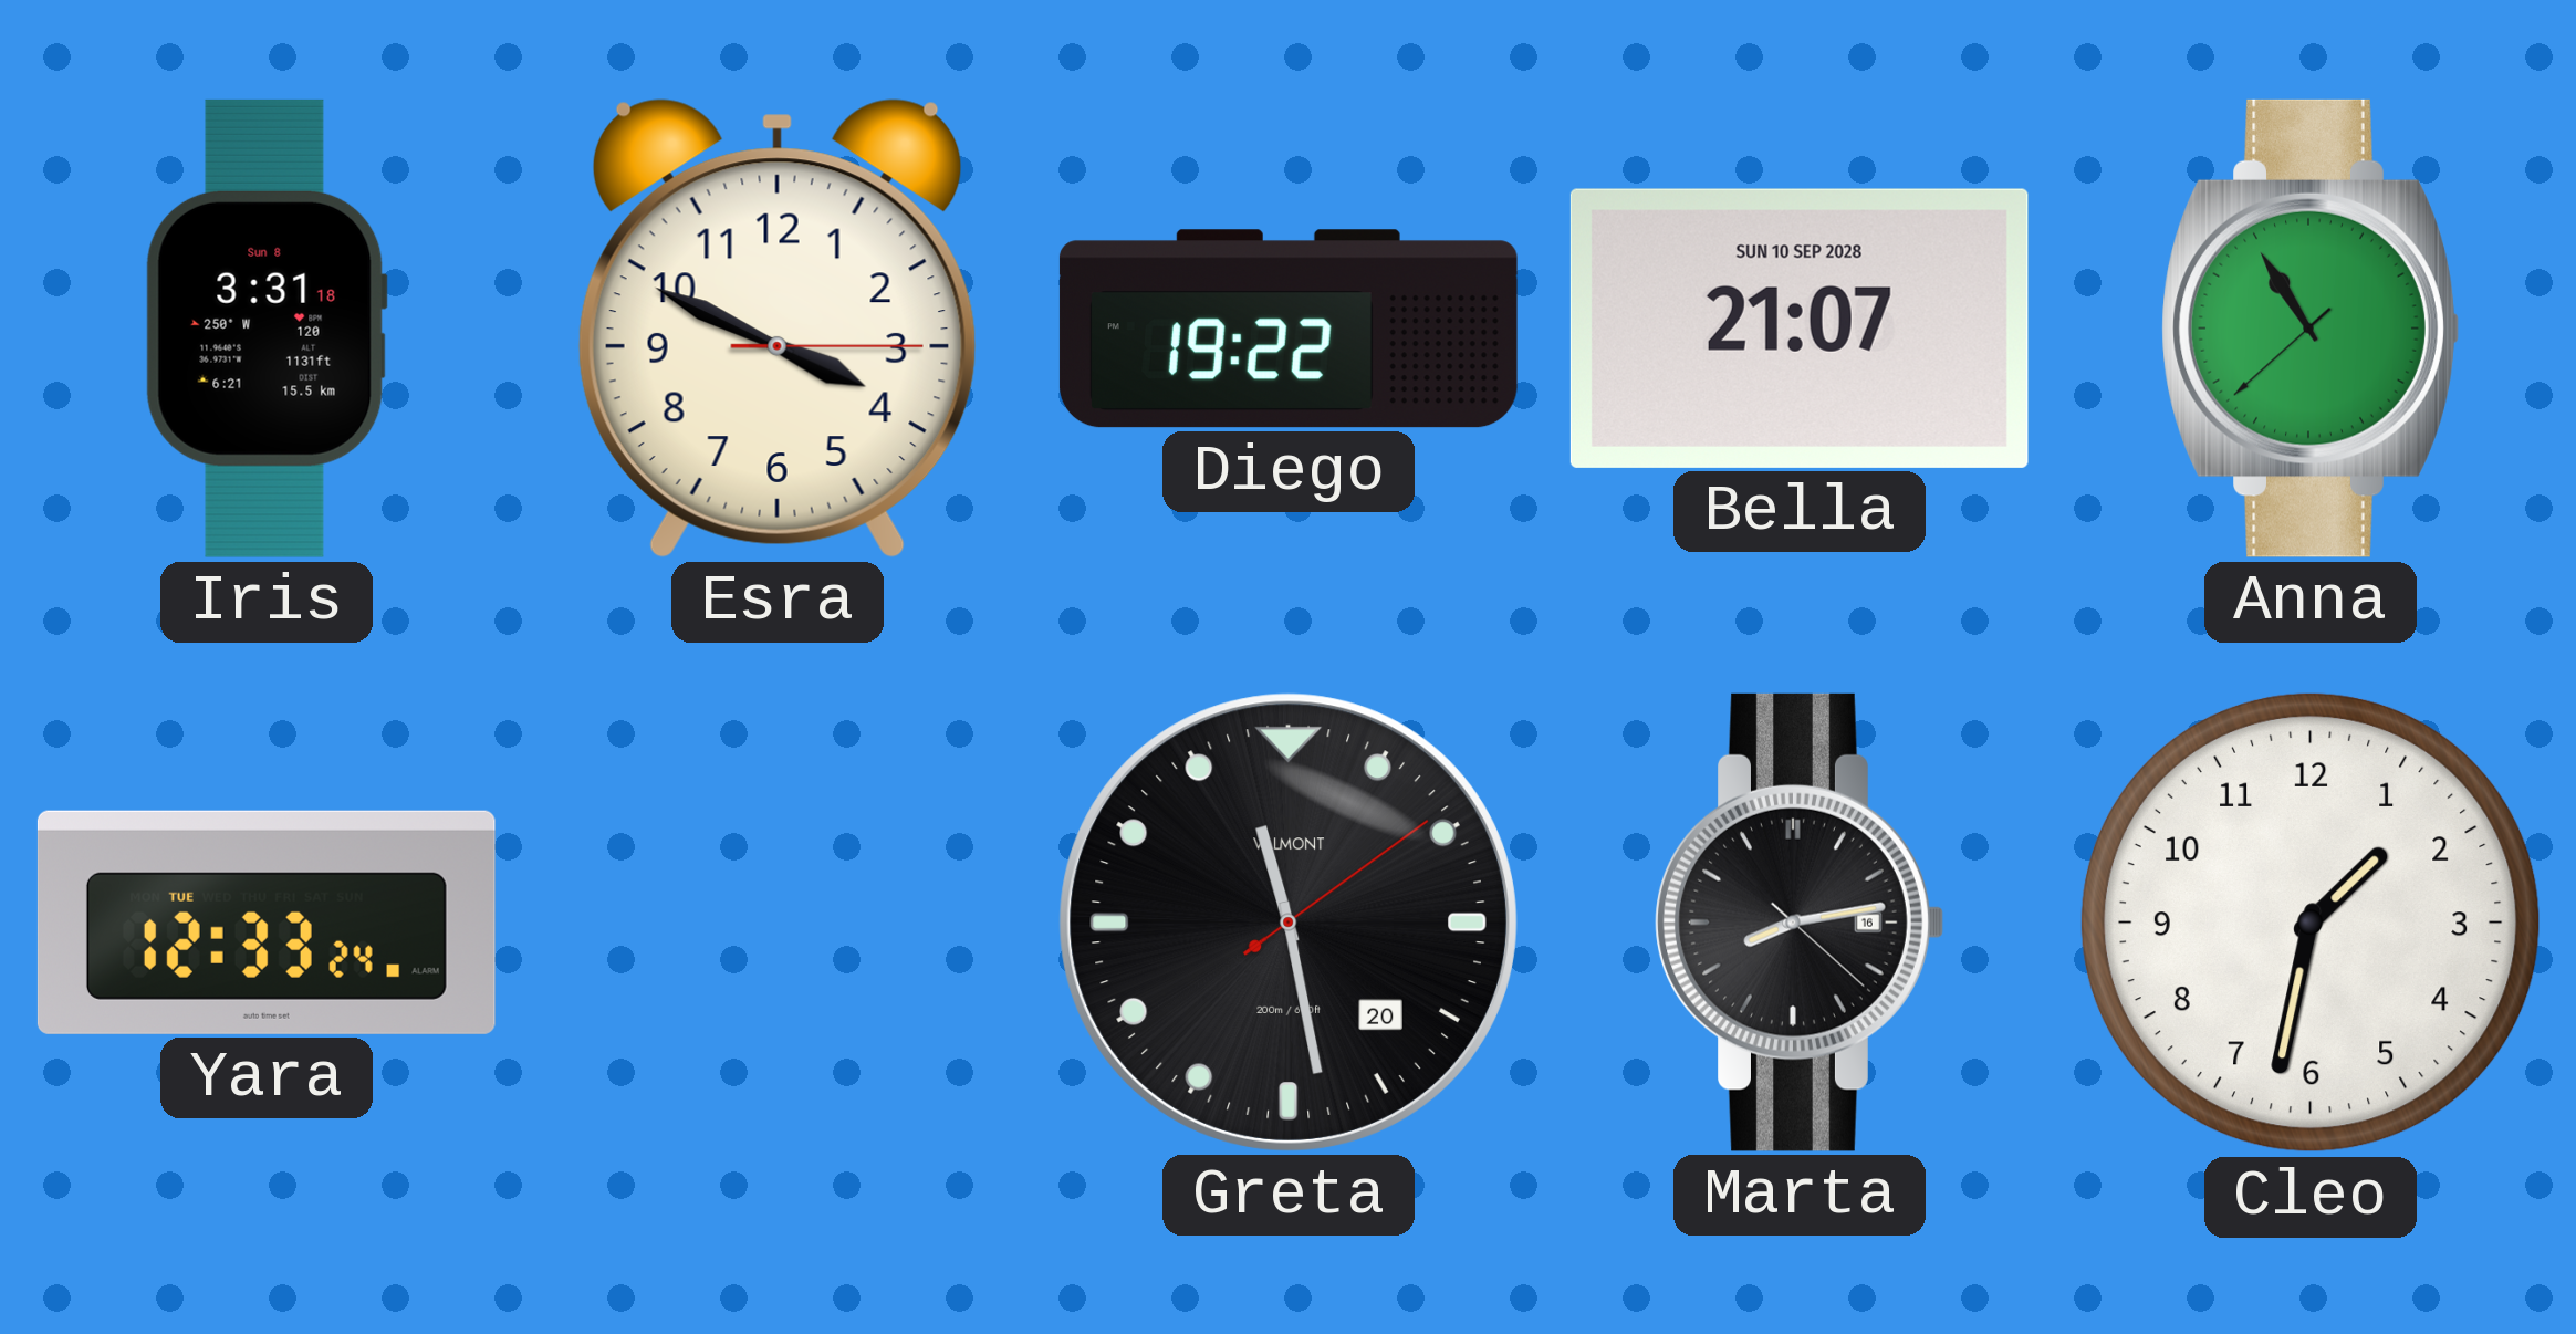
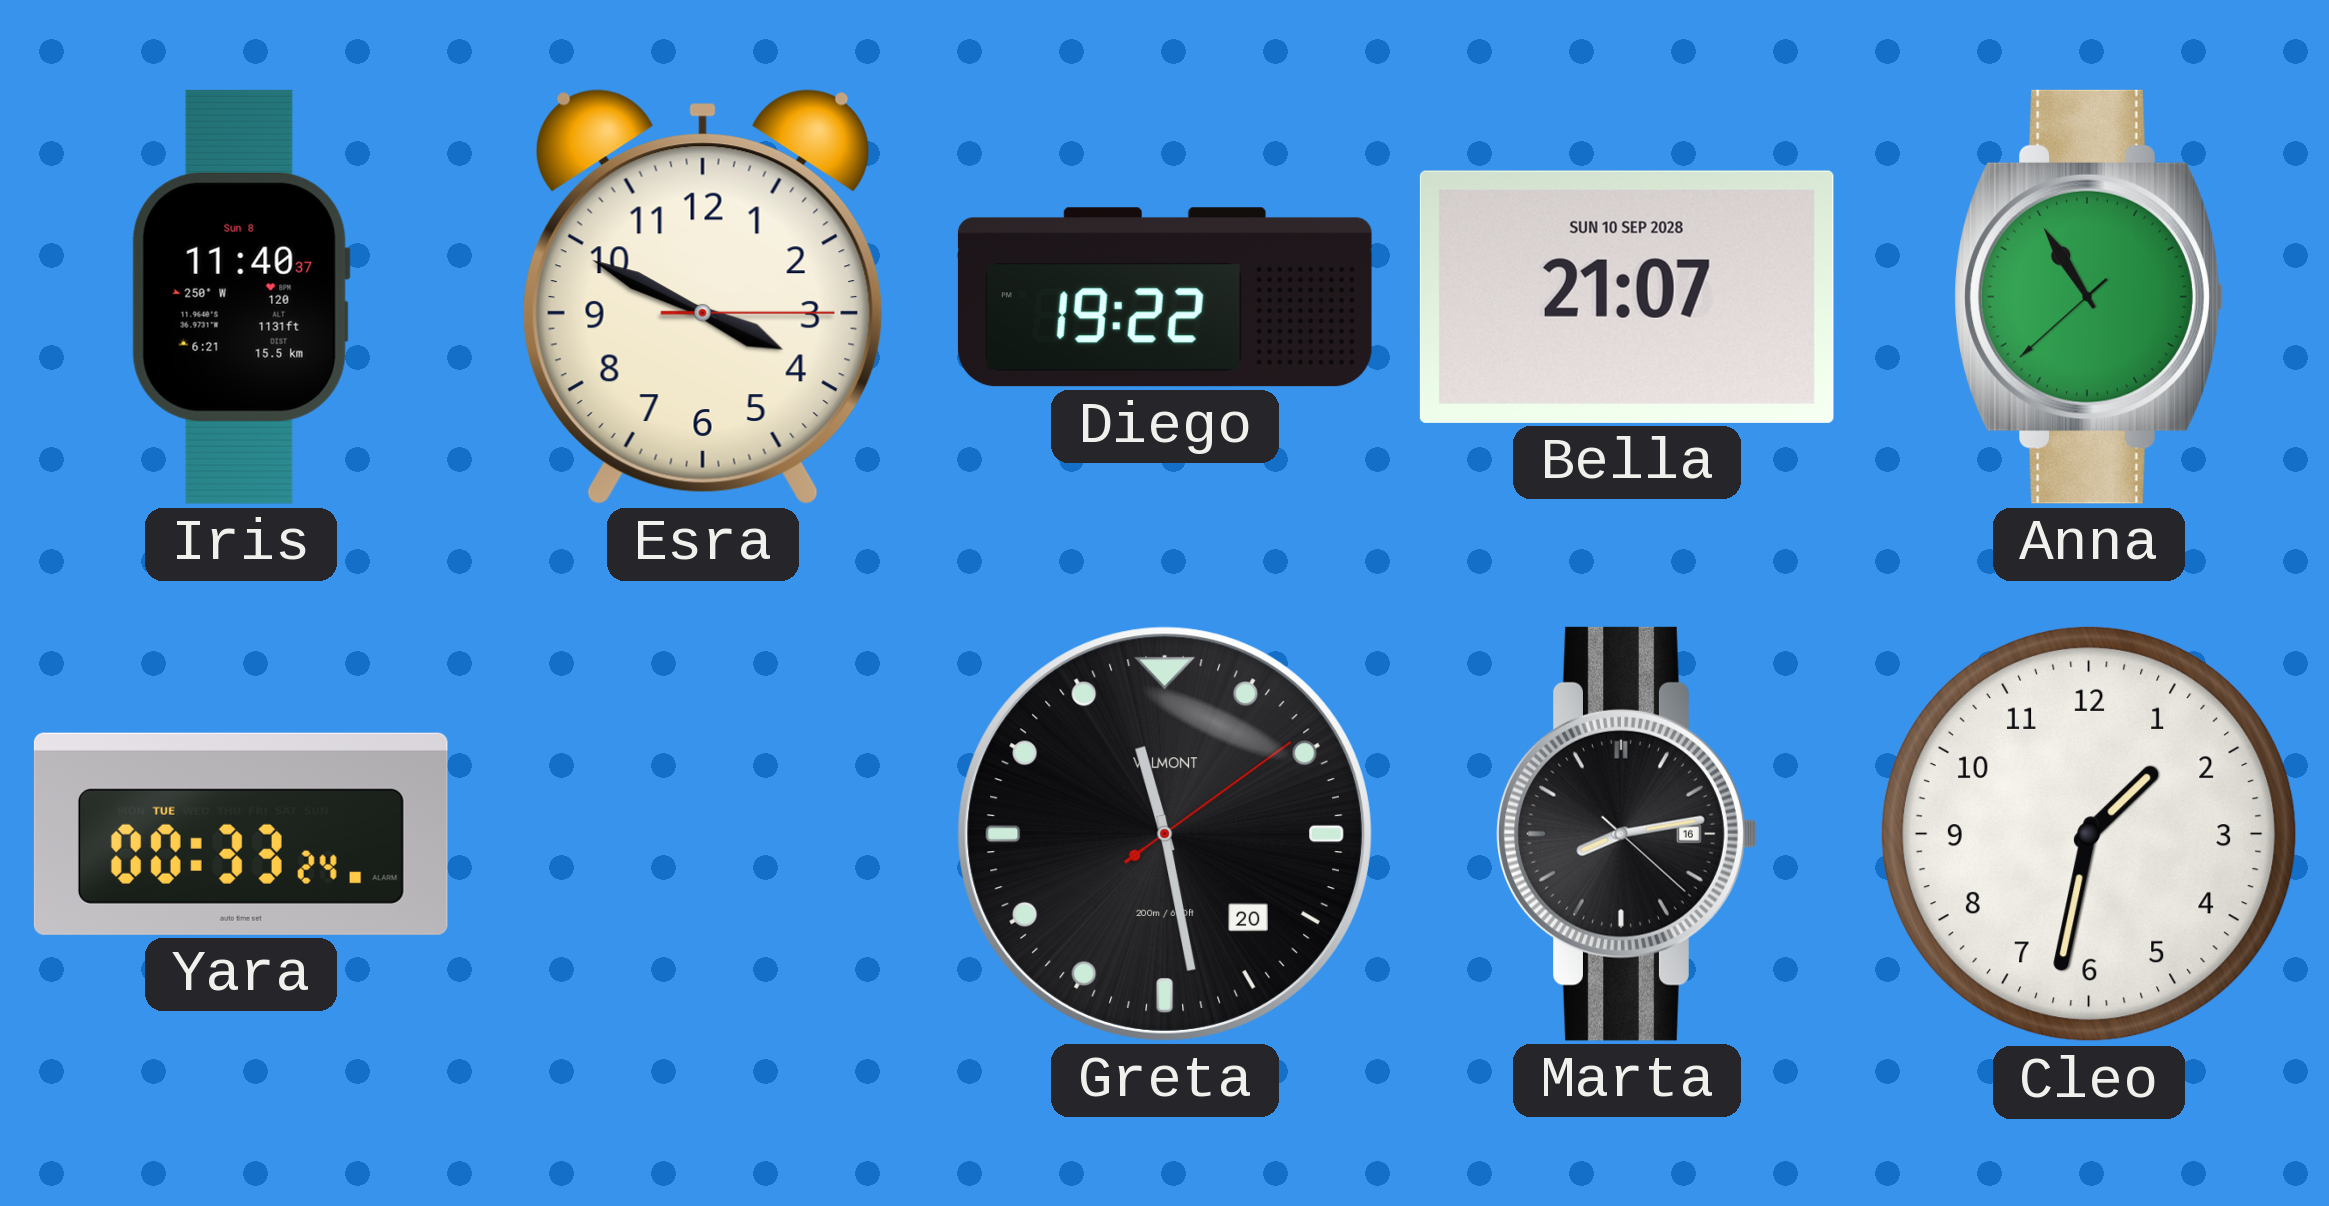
Iris: 3:31 -> 11:40 (241, 297)
Yara: 12:33 -> 00:33 (241, 834)
